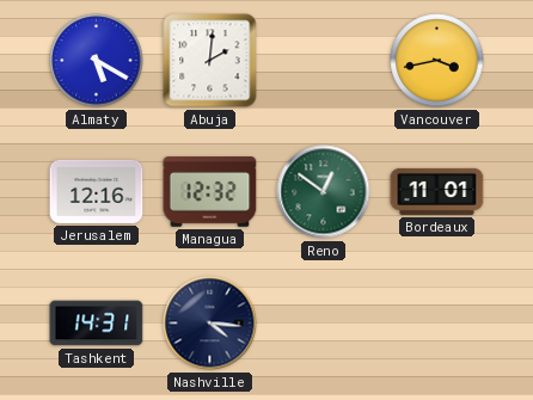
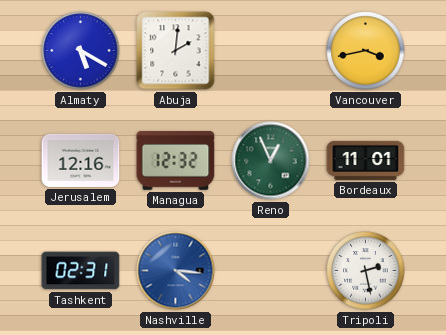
Reno: 12:51 -> 12:56 (271, 161)
Tashkent: 14:31 -> 02:31 (81, 271)
Nashville dial: navy -> blue (176, 271)
Tripoli: none -> 2:28 (366, 271)
